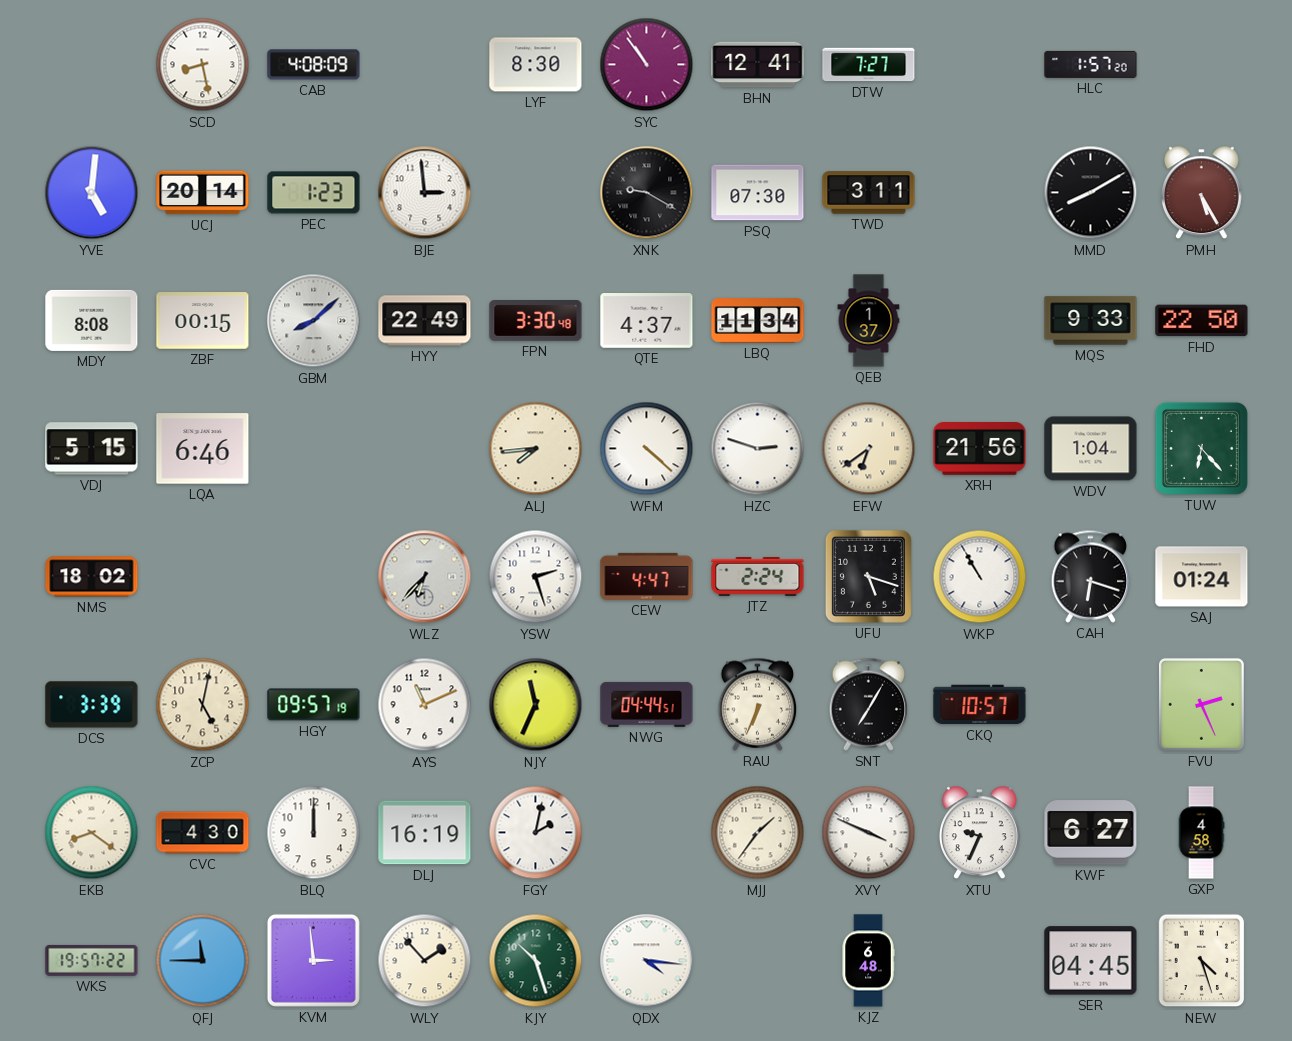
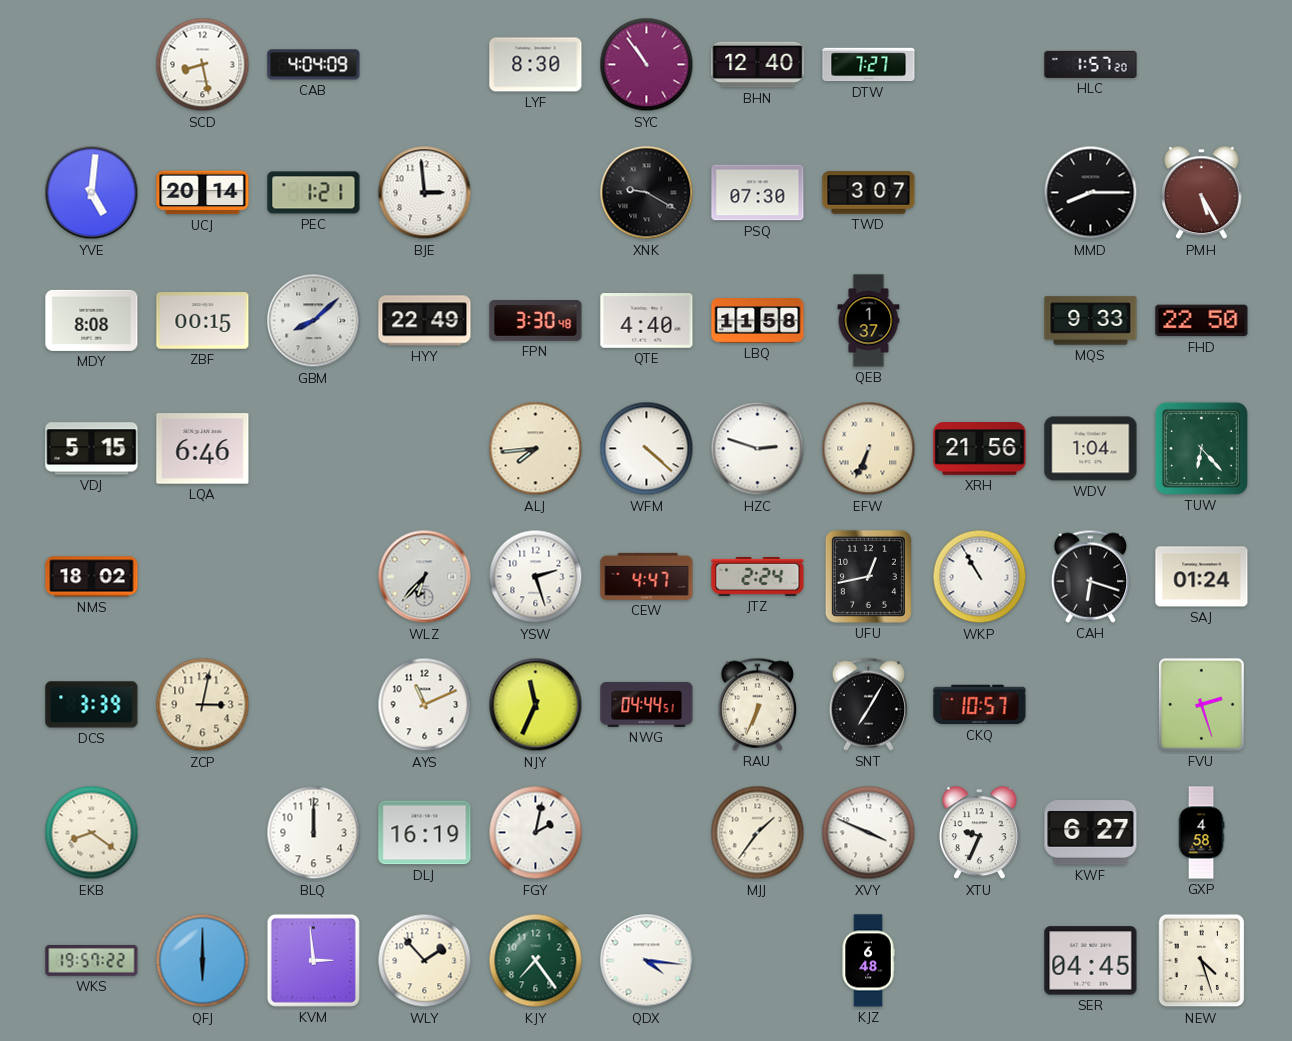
CAB: 4:08 -> 4:04 (314, 65)
BHN: 12:41 -> 12:40 (758, 65)
PEC: 1:23 -> 1:21 (314, 193)
TWD: 3:11 -> 3:07 (869, 193)
MMD: 8:10 -> 8:15 (1091, 193)
QTE: 4:37 -> 4:40 (647, 321)
LBQ: 11:34 -> 11:58 (758, 321)
EFW: 6:39 -> 6:34 (869, 449)
UFU: 5:18 -> 12:43 (868, 576)
ZCP: 5:02 -> 3:02 (203, 705)
HGY: 09:57 -> none (314, 705)
FVU: 2:26 -> 2:27 (1201, 704)
CVC: 4:30 -> none (203, 833)
QFJ: 11:45 -> 6:00 (203, 961)
KJY: 10:27 -> 7:24 (536, 961)
